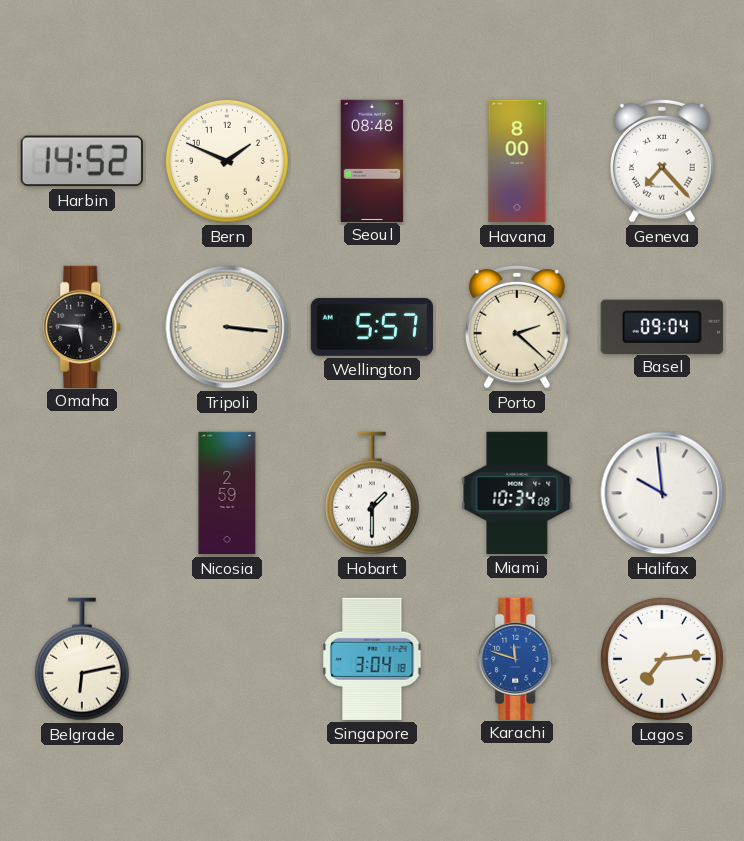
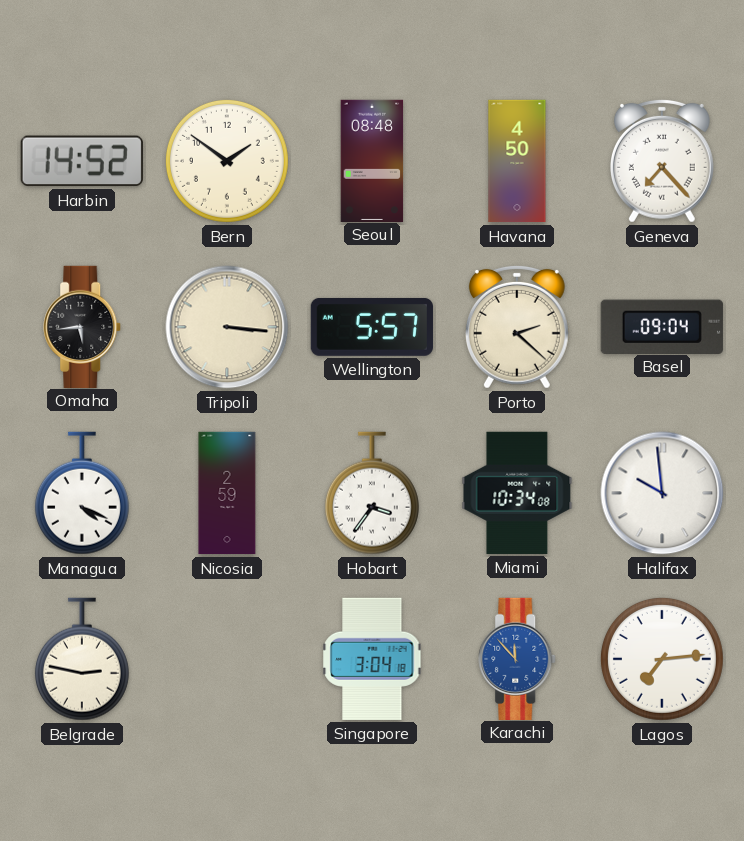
Bern: 1:49 -> 1:51 (227, 161)
Havana: 8:00 -> 4:50 (517, 161)
Omaha: 5:46 -> 5:44 (83, 326)
Managua: none -> 4:19 (82, 493)
Hobart: 1:30 -> 3:36 (372, 493)
Belgrade: 6:13 -> 2:47 (82, 659)
Karachi: 11:48 -> 11:53 (518, 658)
